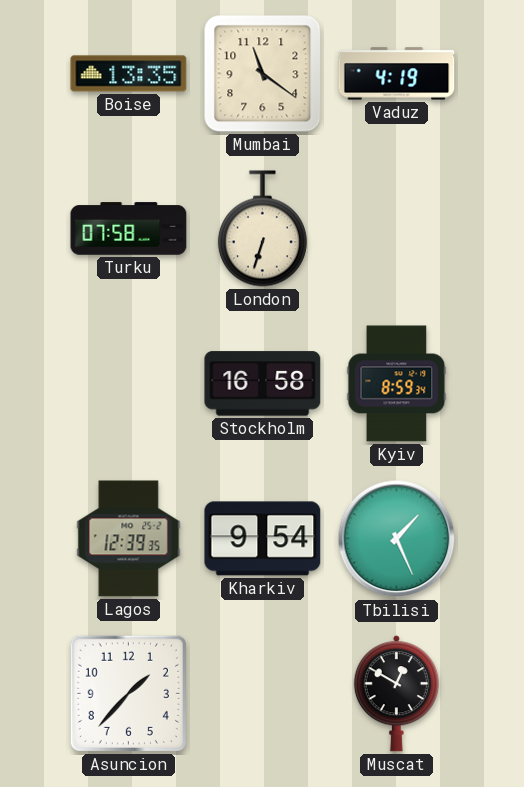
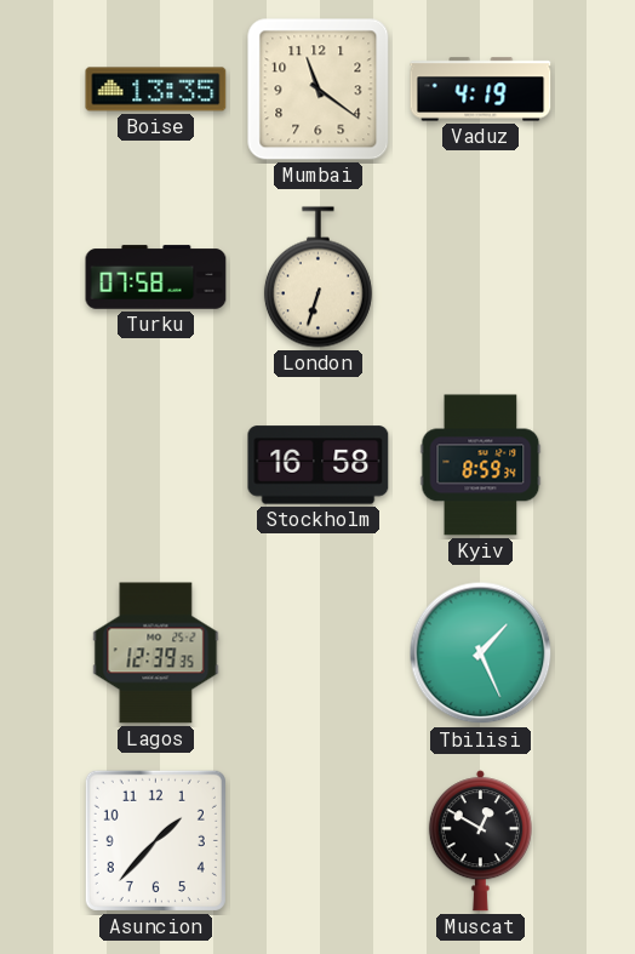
Kharkiv: 9:54 -> none (263, 539)
